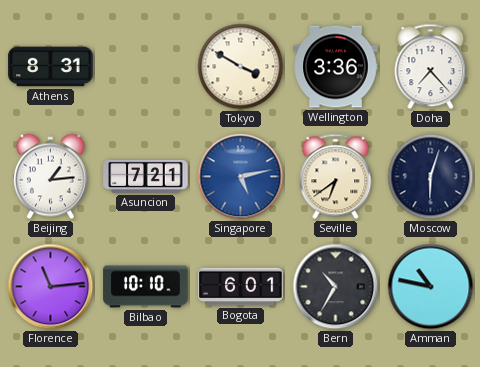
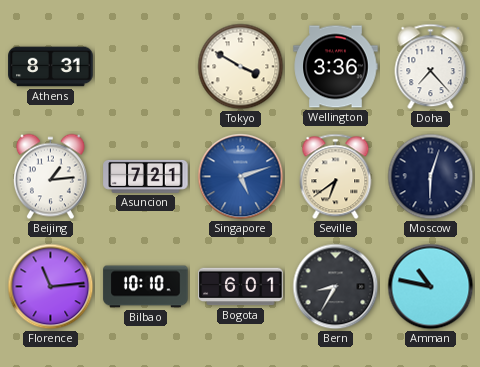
Singapore: 5:13 -> 5:12 (241, 177)
Bern: 10:35 -> 8:35 (336, 287)
